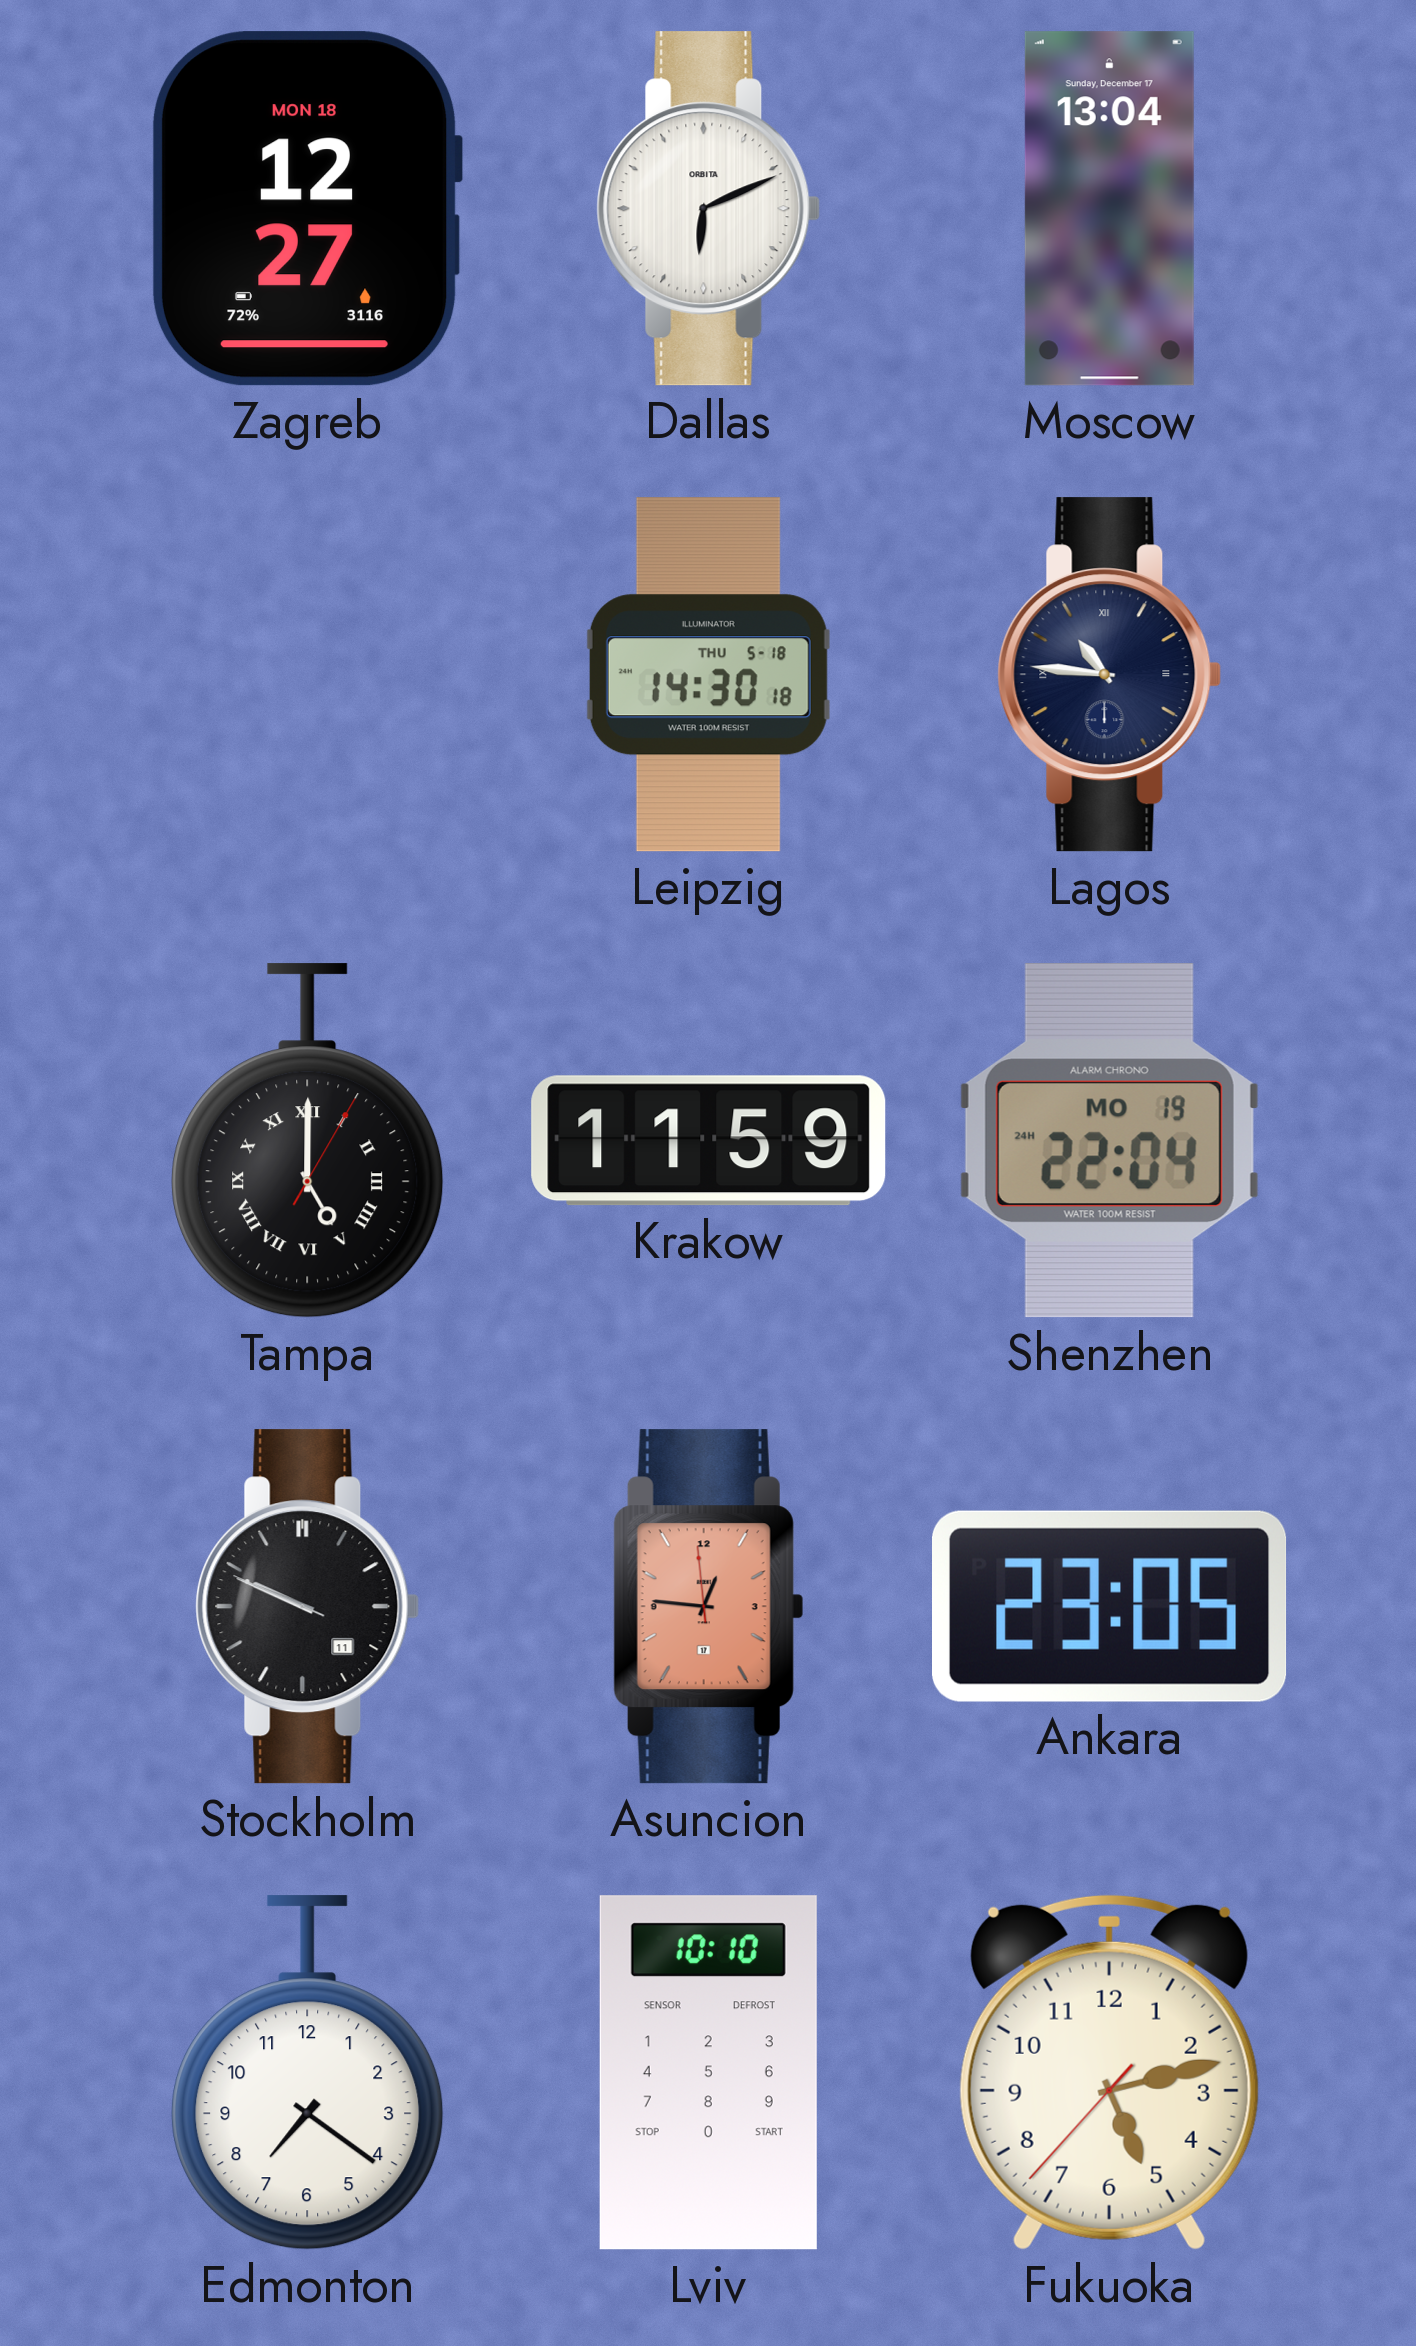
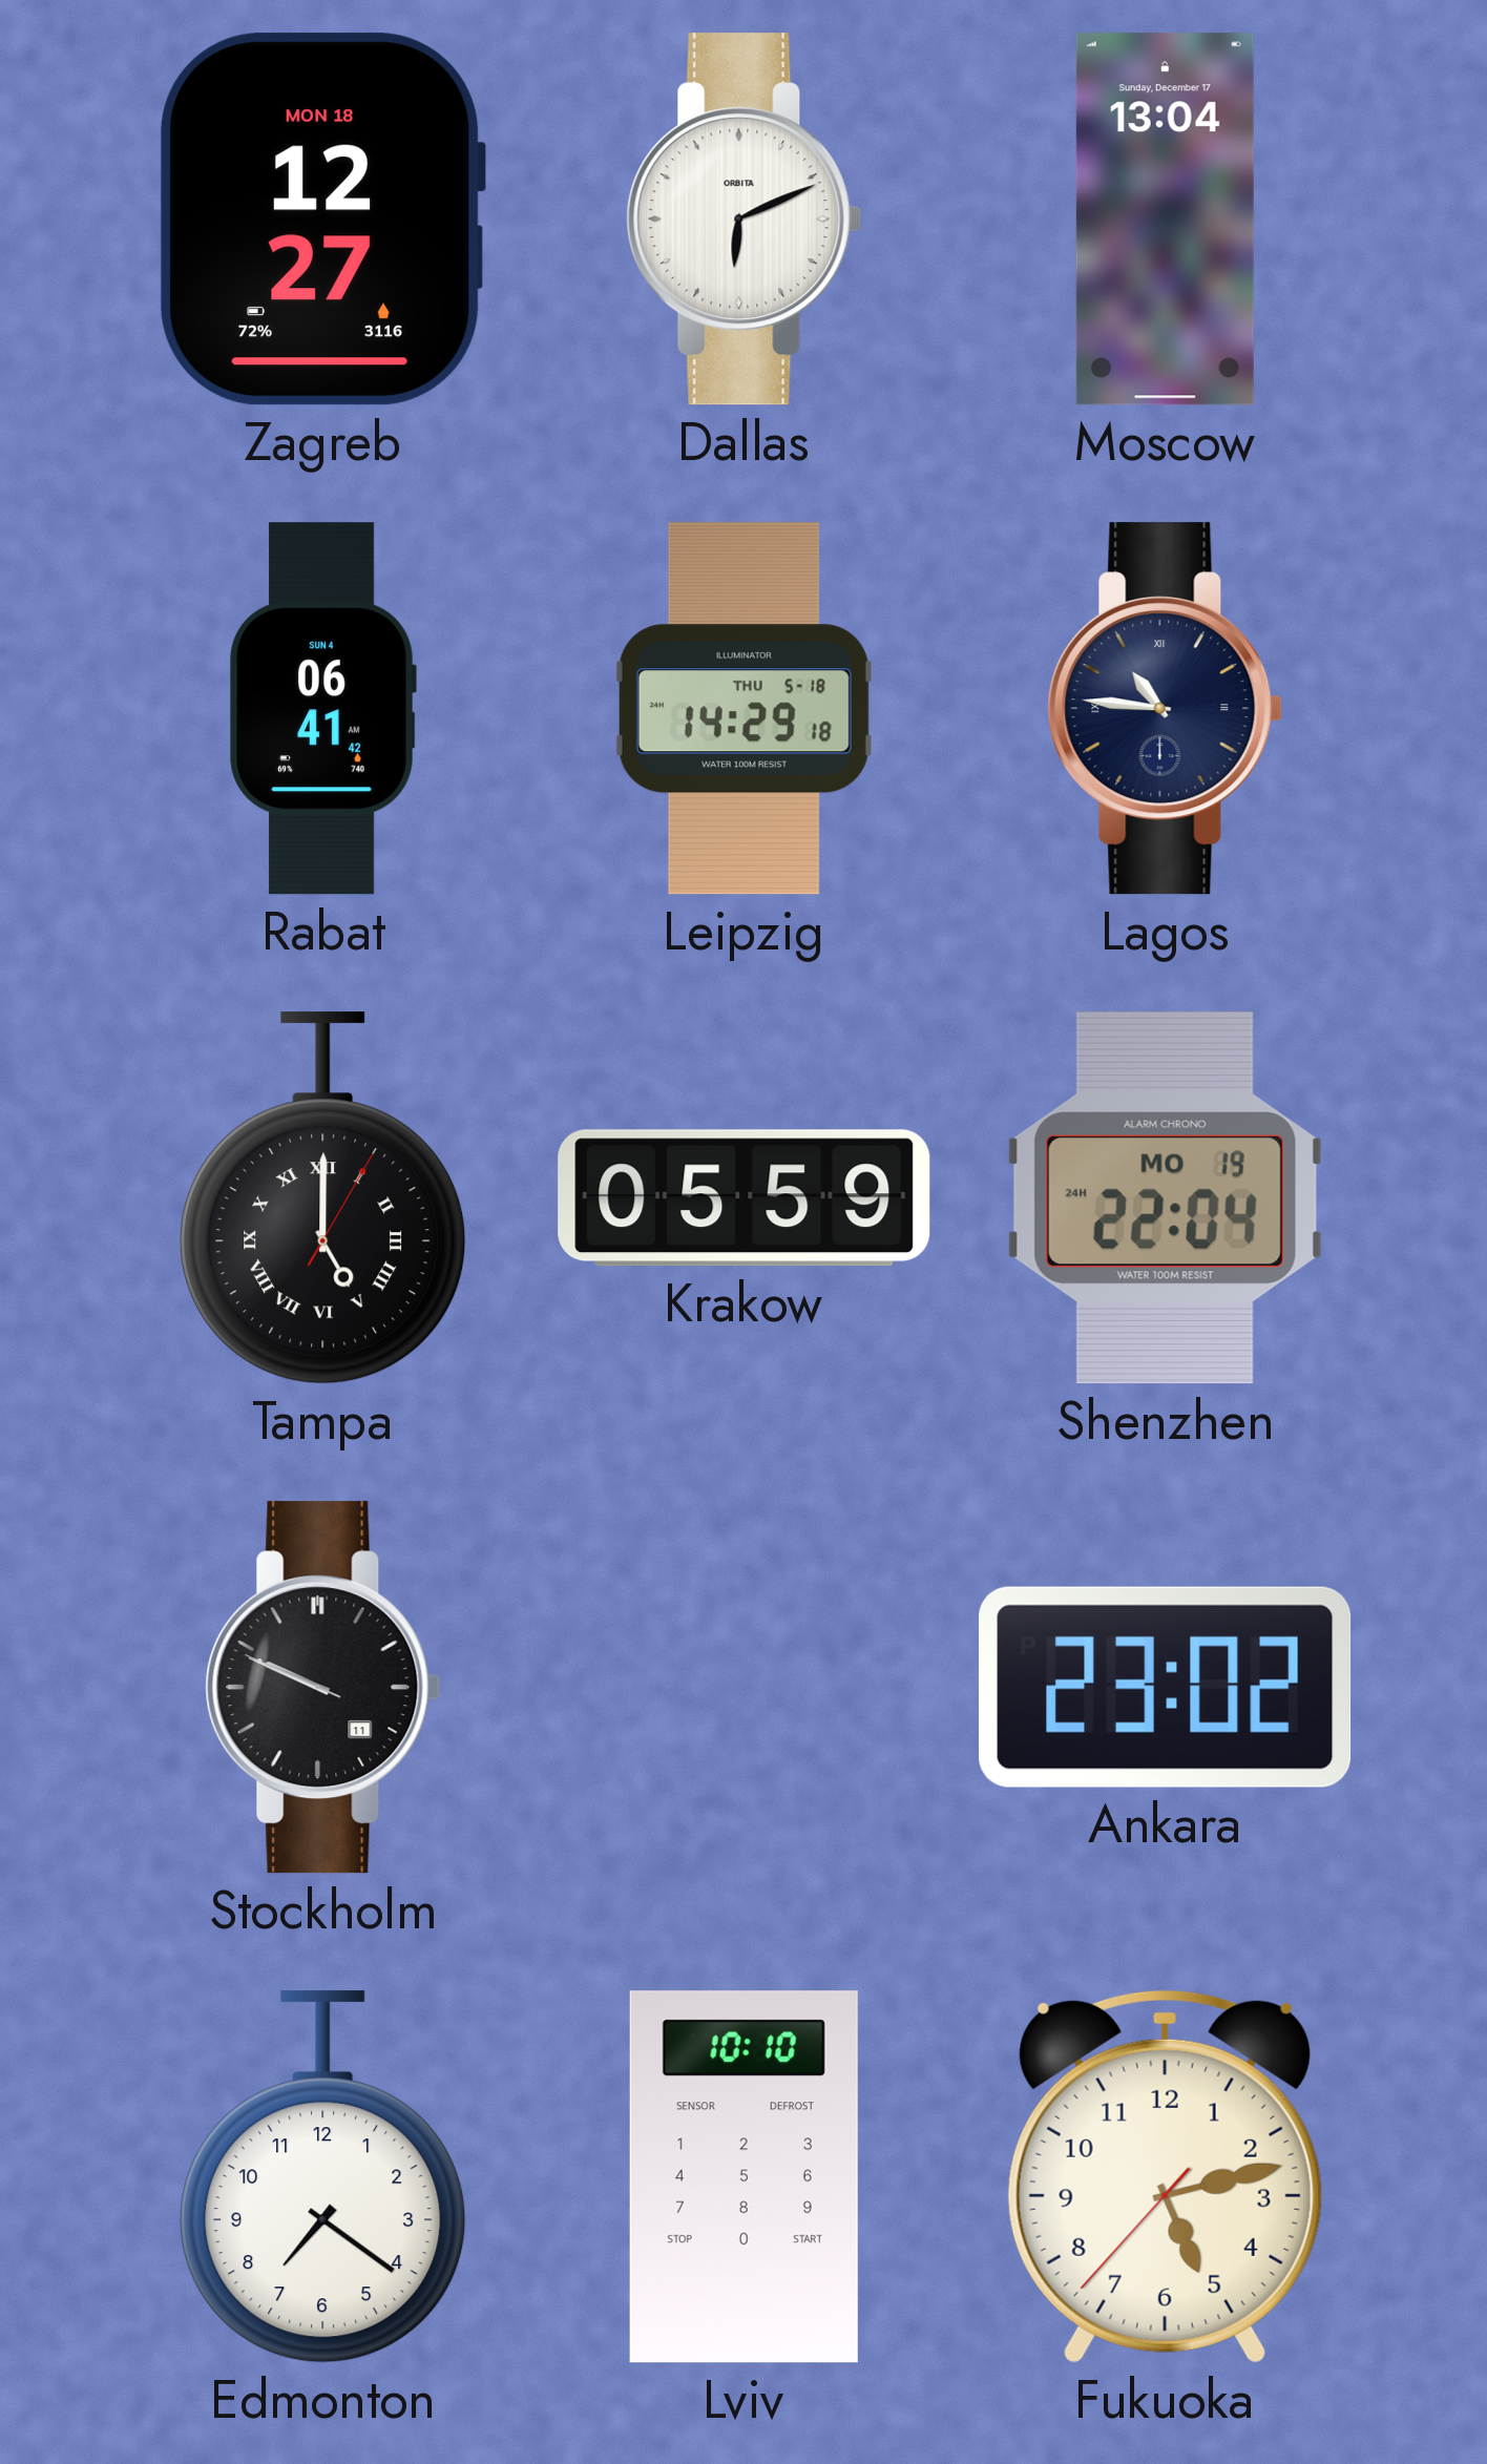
Rabat: none -> 06:41 (322, 709)
Leipzig: 14:30 -> 14:29 (743, 709)
Krakow: 11:59 -> 05:59 (745, 1198)
Asuncion: 12:45 -> none (708, 1607)
Ankara: 23:05 -> 23:02 (1166, 1687)
